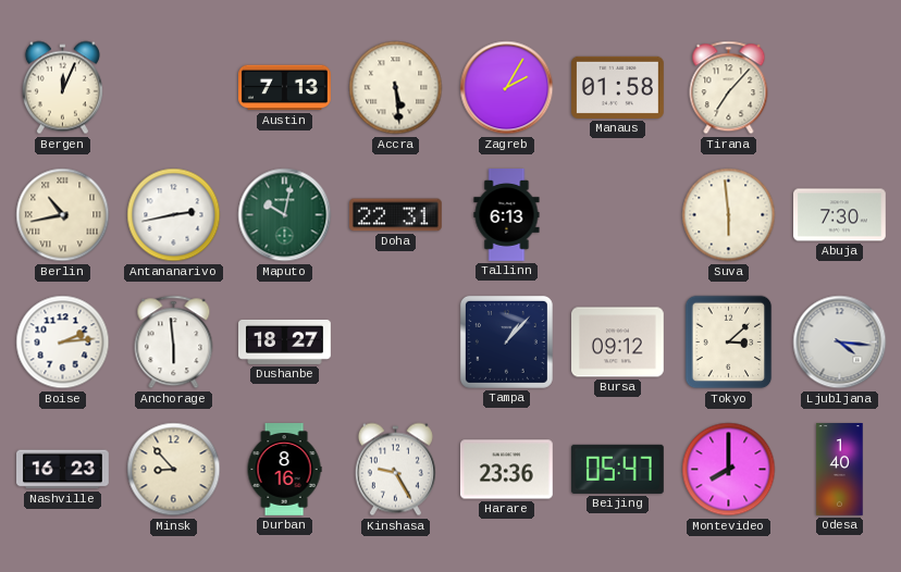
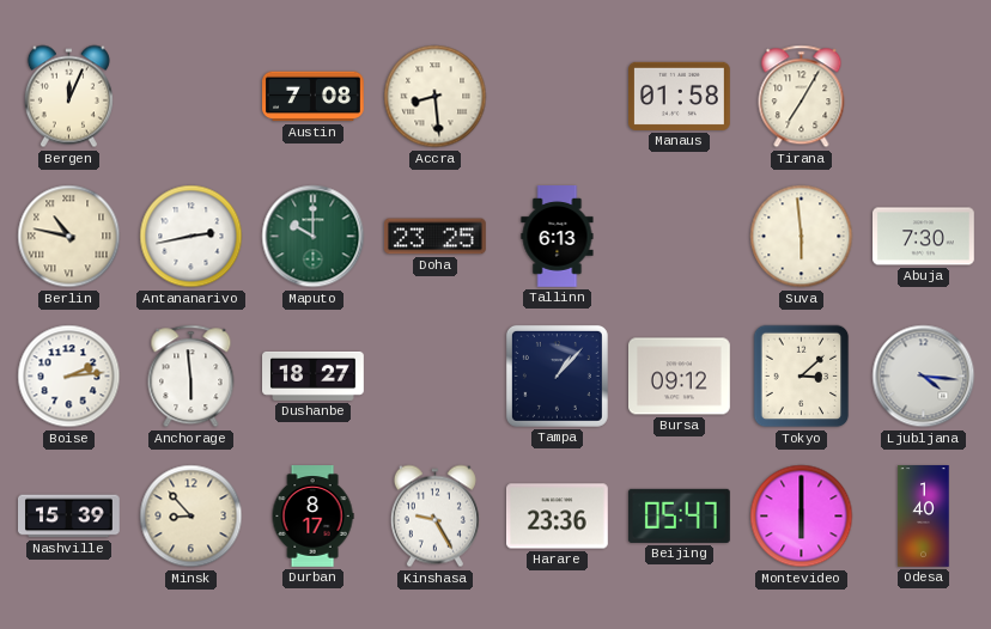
Austin: 7:13 -> 7:08 (314, 97)
Accra: 5:29 -> 8:29 (436, 97)
Zagreb: 2:05 -> none (507, 88)
Tirana: 7:07 -> 7:05 (802, 97)
Berlin: 10:43 -> 10:47 (69, 237)
Maputo: 10:02 -> 10:00 (314, 237)
Doha: 22:31 -> 23:25 (436, 237)
Nashville: 16:23 -> 15:39 (69, 517)
Durban: 8:16 -> 8:17 (312, 517)
Montevideo: 8:00 -> 6:00 (802, 517)
